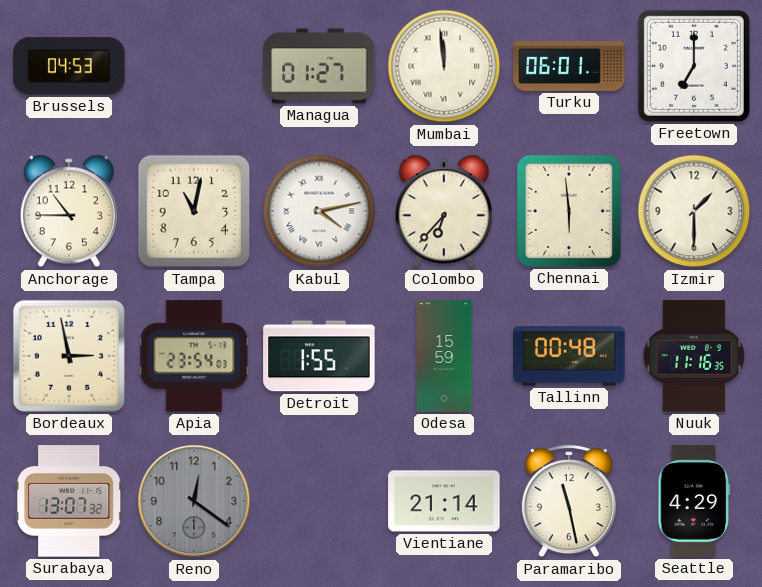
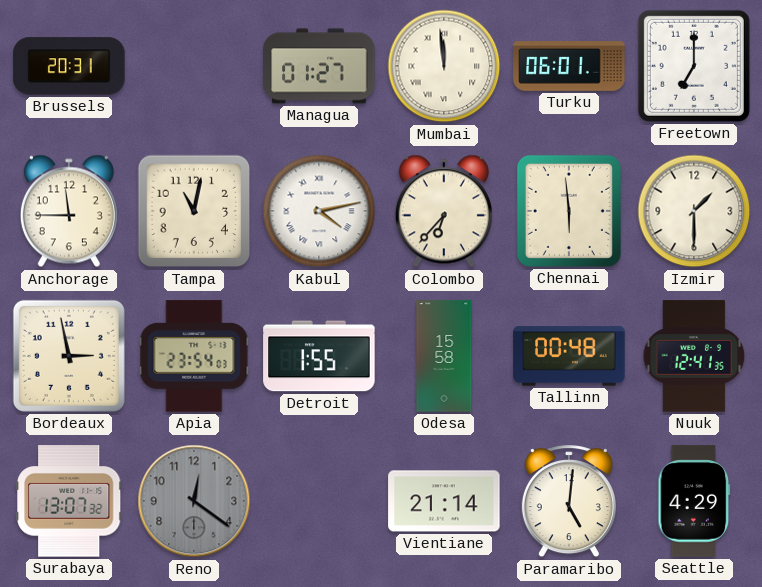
Brussels: 04:53 -> 20:31 (69, 66)
Anchorage: 10:45 -> 11:45 (69, 211)
Odesa: 15:59 -> 15:58 (444, 356)
Nuuk: 11:16 -> 12:41 (694, 356)
Paramaribo: 11:28 -> 5:01 (569, 502)
